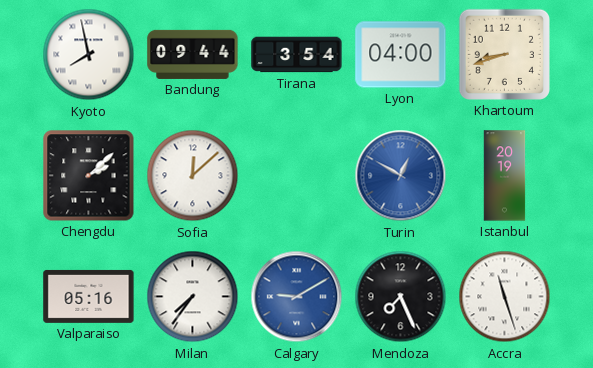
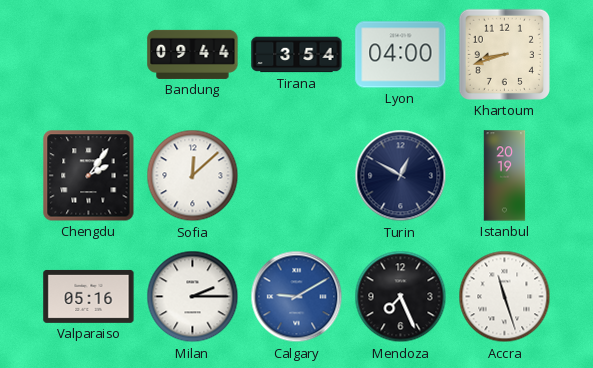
Kyoto: 7:58 -> none (89, 55)
Chengdu: 2:08 -> 2:06 (89, 176)
Turin dial: blue -> navy (401, 176)
Milan: 7:36 -> 2:15 (193, 297)
